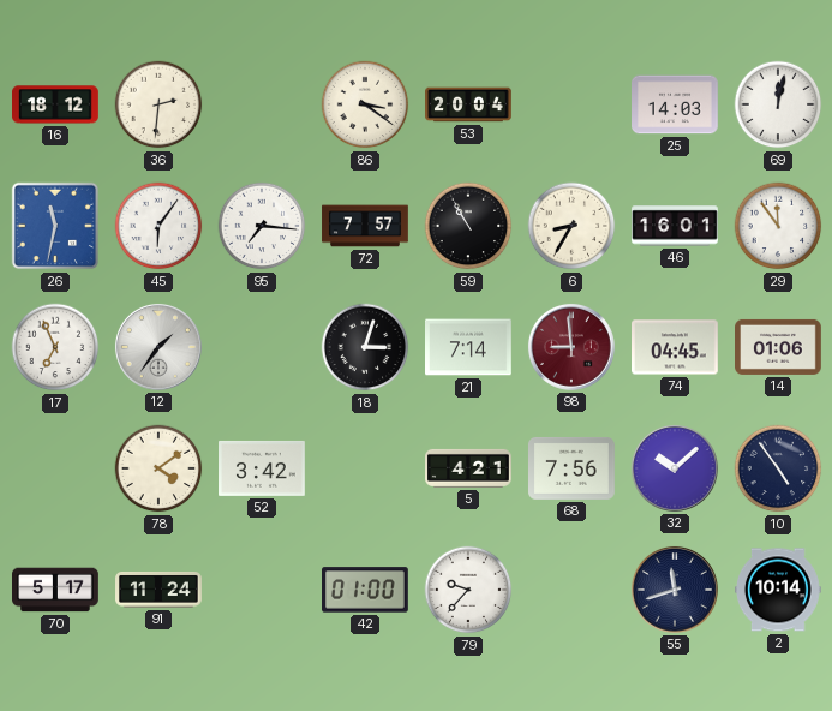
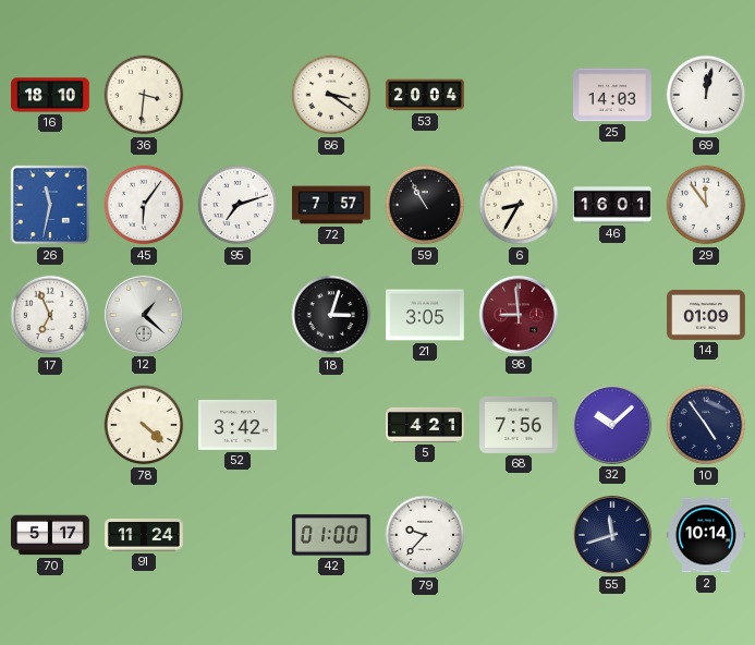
16: 18:12 -> 18:10 (51, 95)
36: 2:31 -> 3:31 (144, 95)
95: 7:16 -> 7:12 (238, 205)
12: 1:36 -> 1:22 (144, 315)
21: 7:14 -> 3:05 (426, 315)
74: 04:45 -> none (676, 347)
14: 01:06 -> 01:09 (707, 315)
78: 4:09 -> 4:22 (144, 425)
